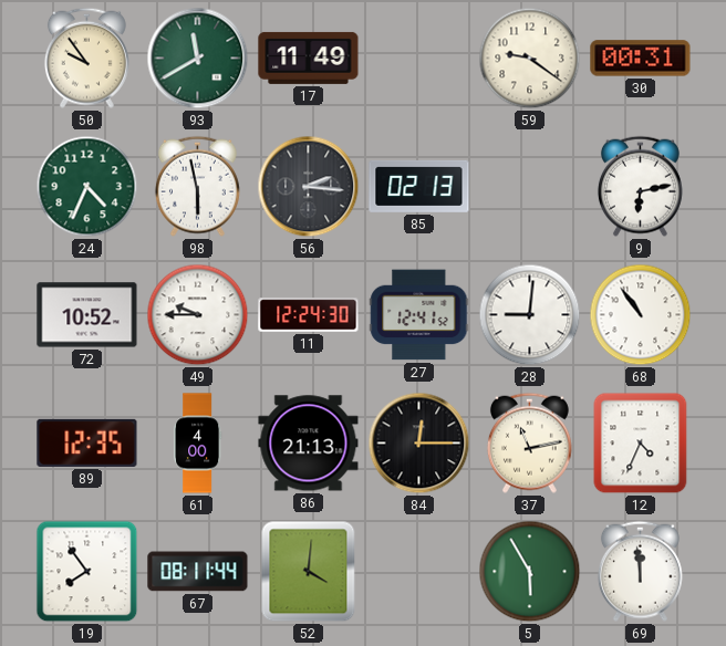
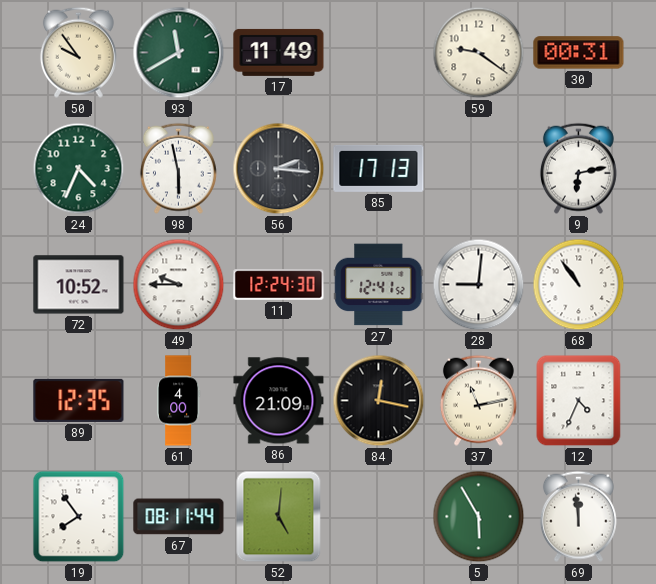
85: 02:13 -> 17:13 (379, 168)
86: 21:13 -> 21:09 (279, 401)
84: 12:15 -> 12:17 (379, 401)
52: 4:01 -> 5:01 (279, 517)
